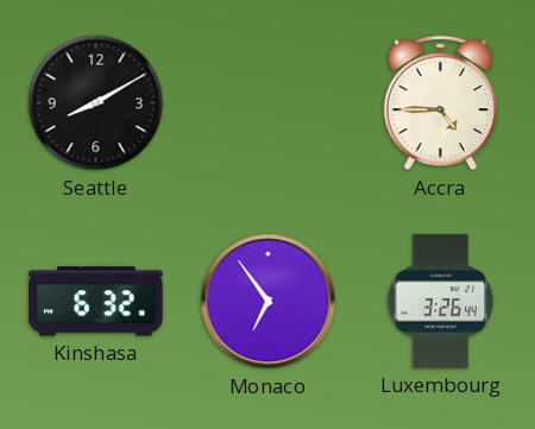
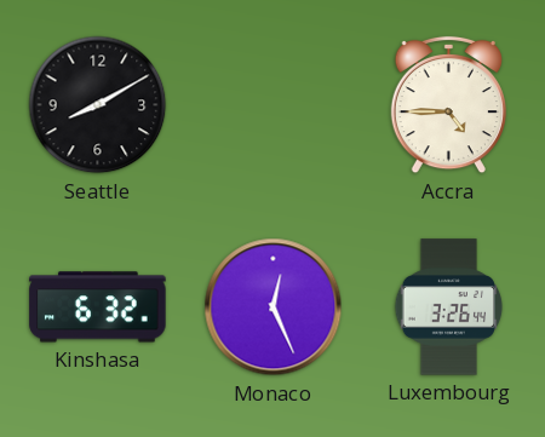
Monaco: 6:54 -> 12:26 (274, 307)
